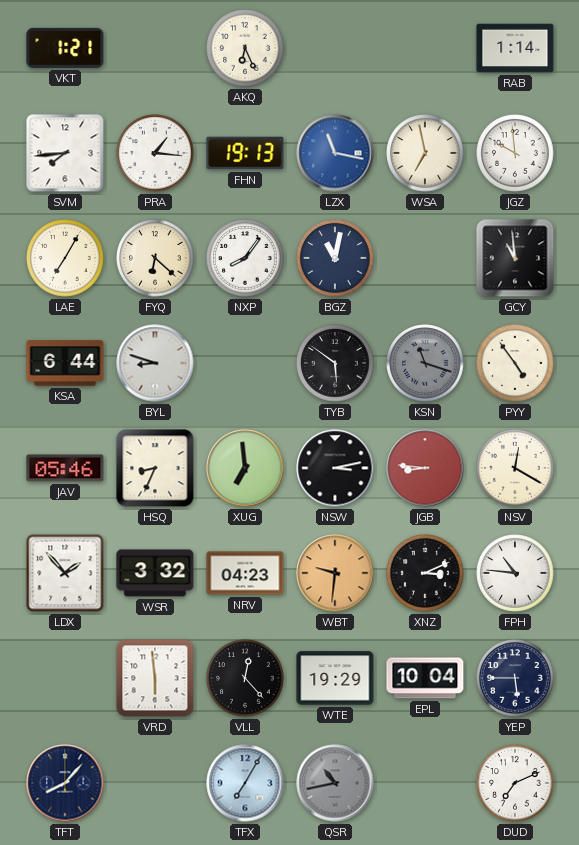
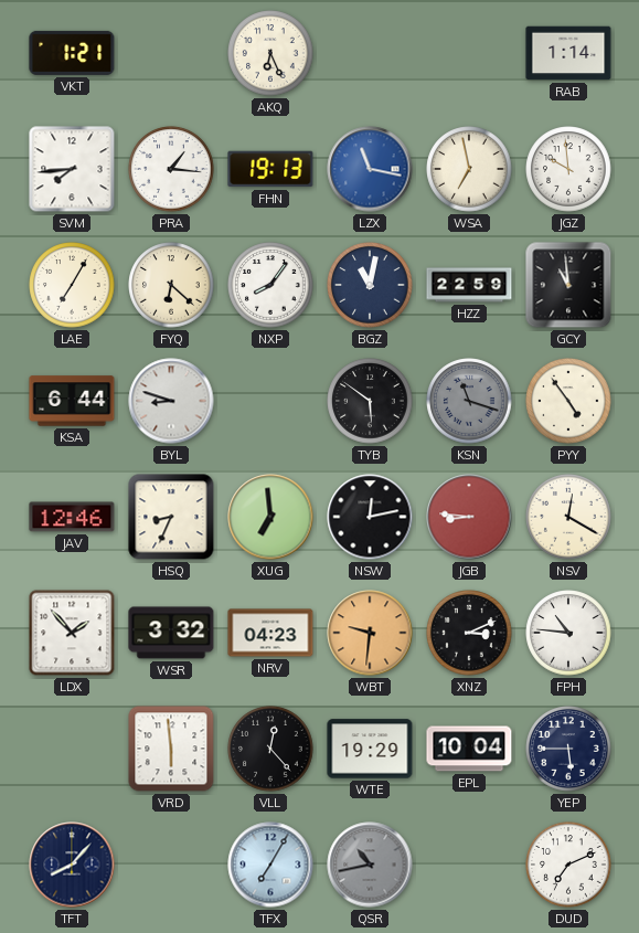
HZZ: none -> 22:59 (469, 285)
JAV: 05:46 -> 12:46 (72, 517)
NSW: 3:13 -> 12:13 (370, 517)
